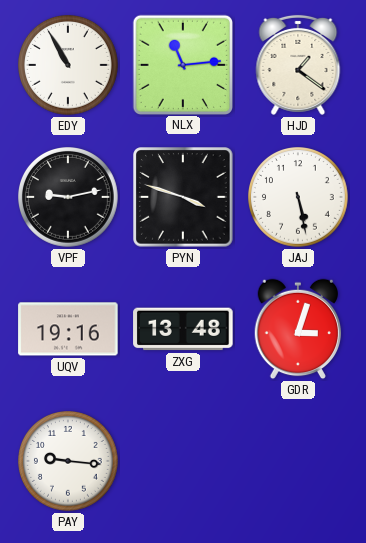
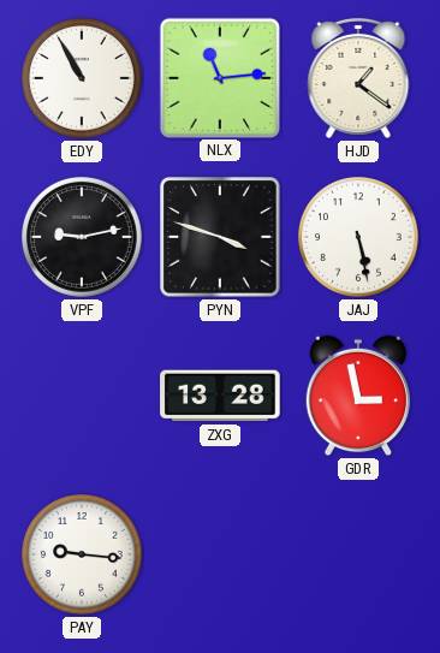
UQV: 19:16 -> none (68, 329)
ZXG: 13:48 -> 13:28 (220, 396)
GDR: 3:03 -> 2:58 (358, 396)
